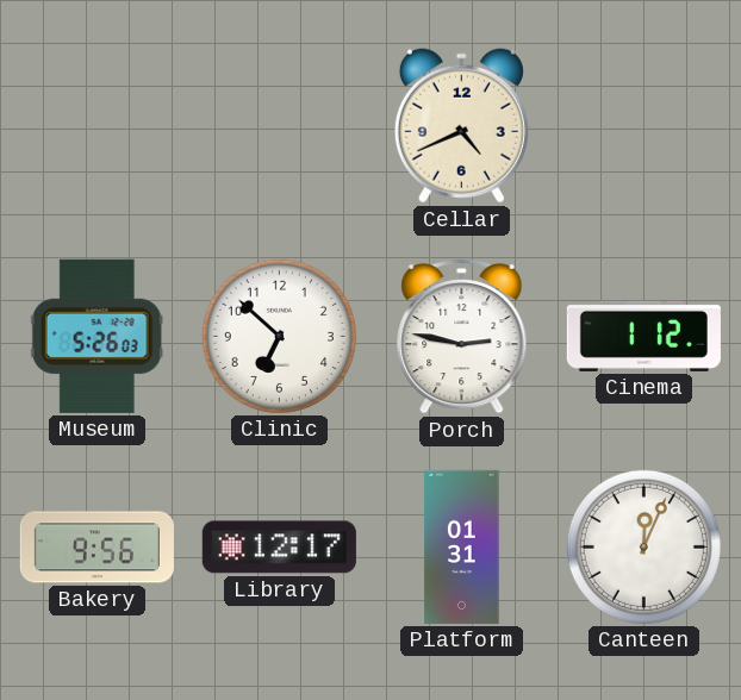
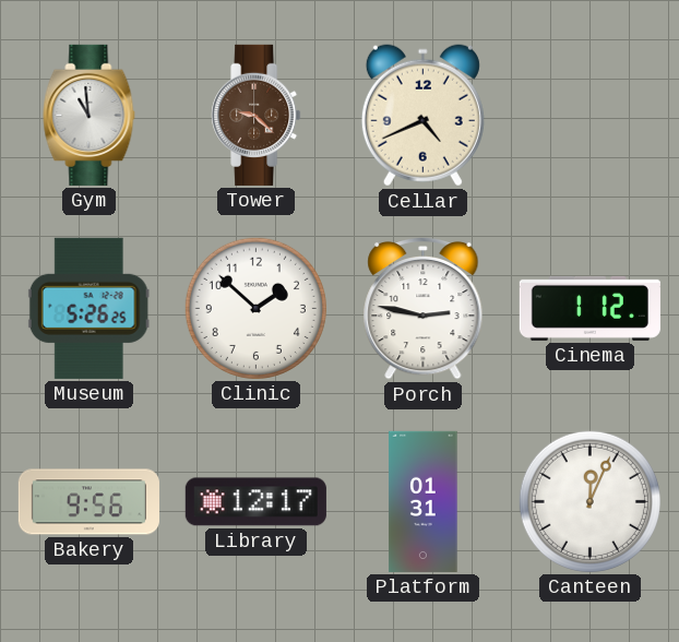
Gym: none -> 10:59 (90, 115)
Tower: none -> 9:22 (257, 115)
Museum: 5:26:03 -> 5:26:25 (88, 308)
Clinic: 6:52 -> 1:52 (255, 308)
